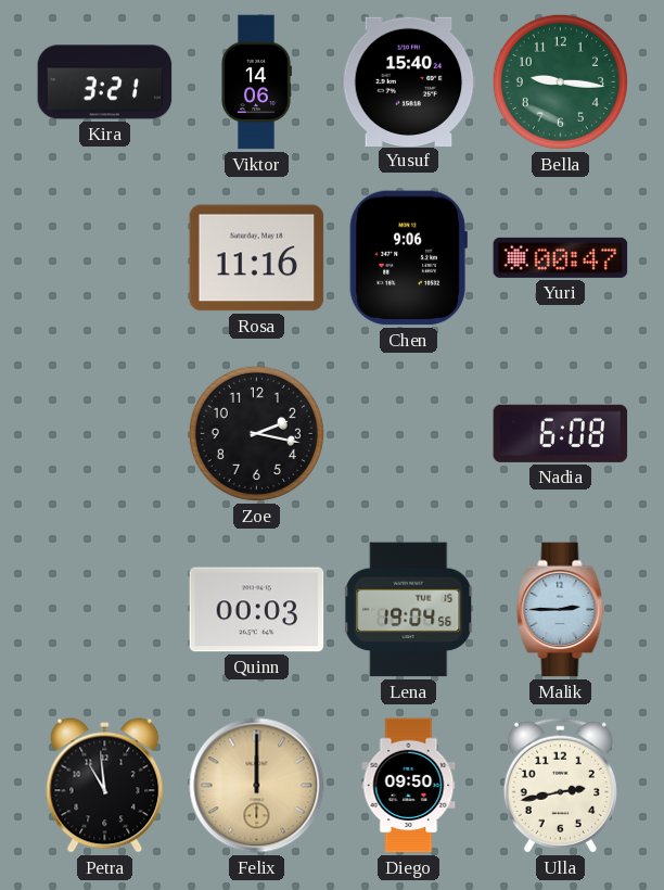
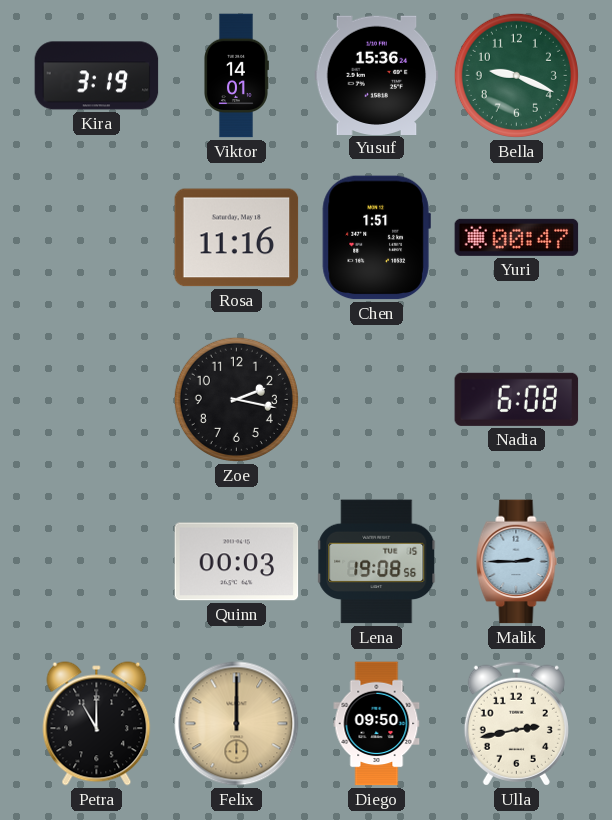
Kira: 3:21 -> 3:19 (97, 76)
Viktor: 14:06 -> 14:01 (237, 76)
Yusuf: 15:40 -> 15:36 (377, 75)
Bella: 9:16 -> 9:19 (516, 75)
Chen: 9:06 -> 1:51 (376, 238)
Lena: 19:04 -> 19:08 (377, 562)
Petra: 10:59 -> 11:00 (97, 724)
